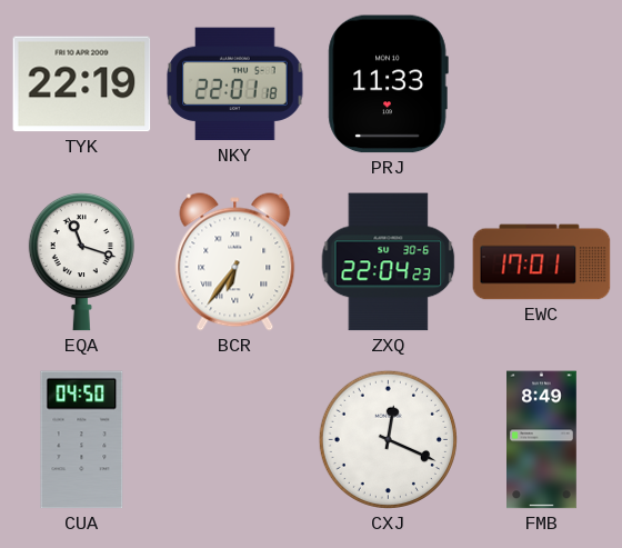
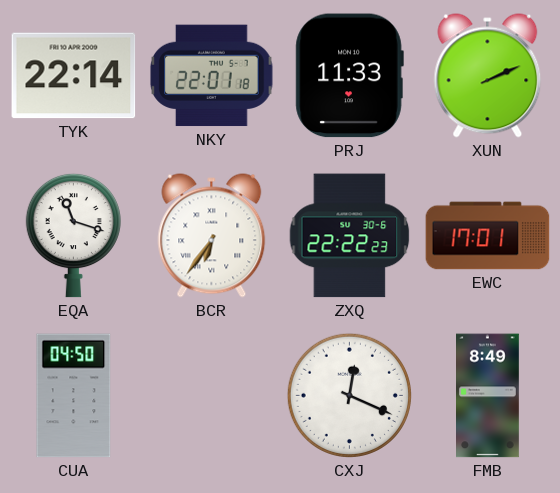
TYK: 22:19 -> 22:14 (74, 76)
XUN: none -> 2:11 (488, 76)
ZXQ: 22:04 -> 22:22 (350, 236)
